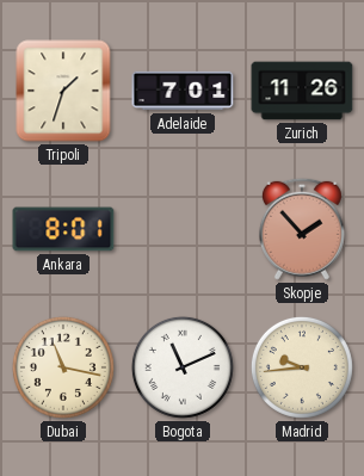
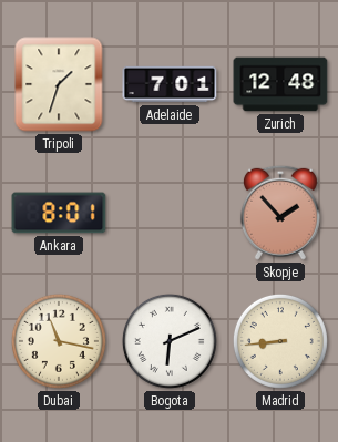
Zurich: 11:26 -> 12:48 (280, 84)
Bogota: 11:11 -> 6:11 (170, 341)
Madrid: 9:44 -> 8:44 (280, 341)
